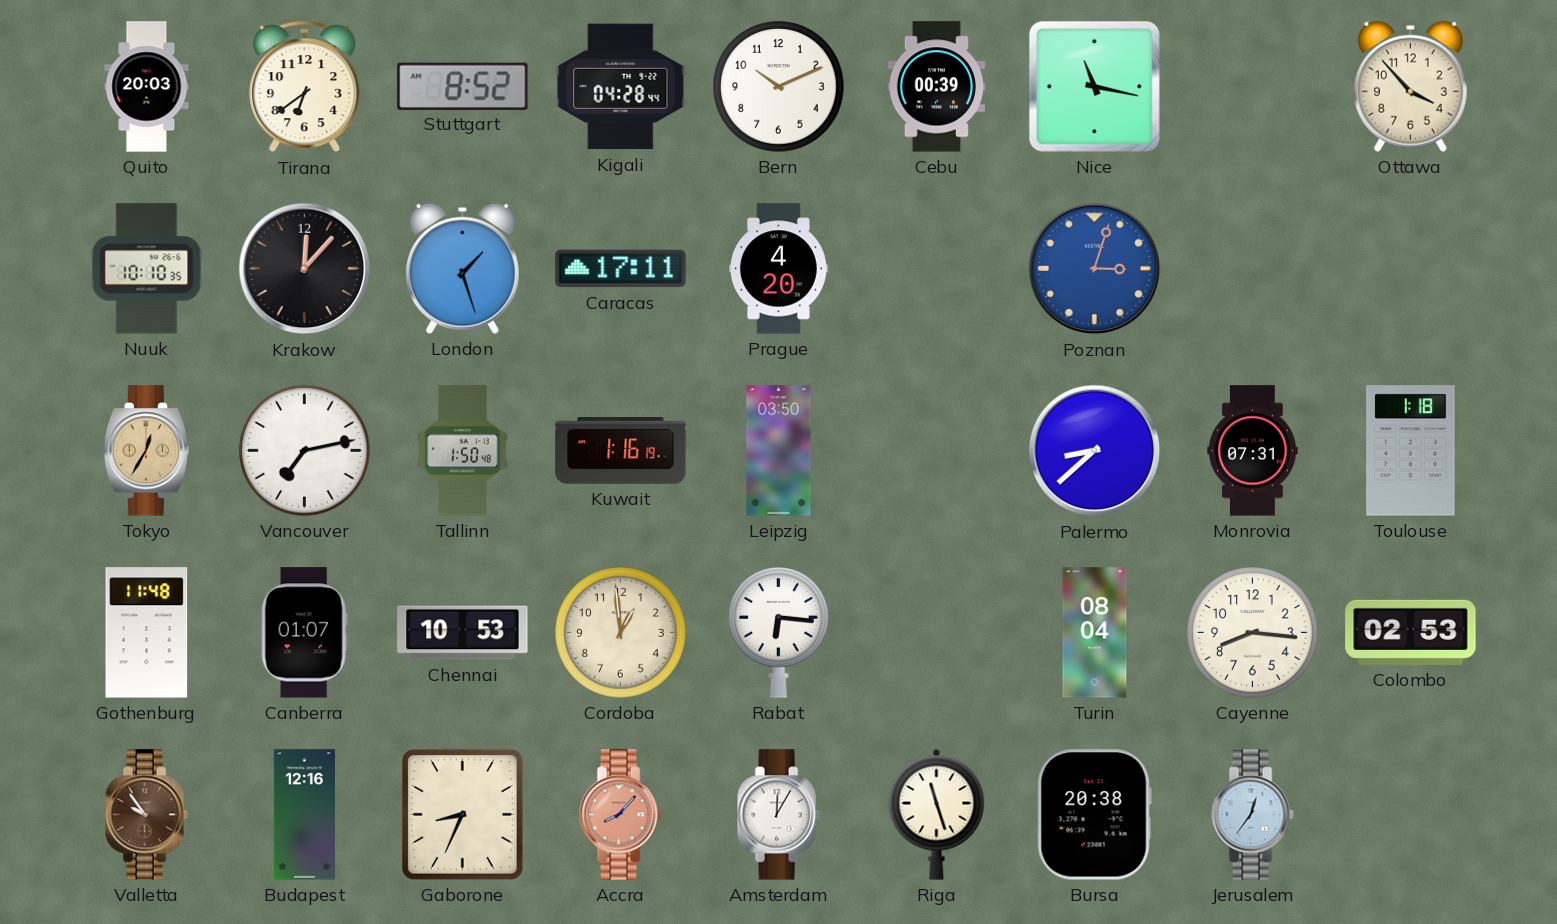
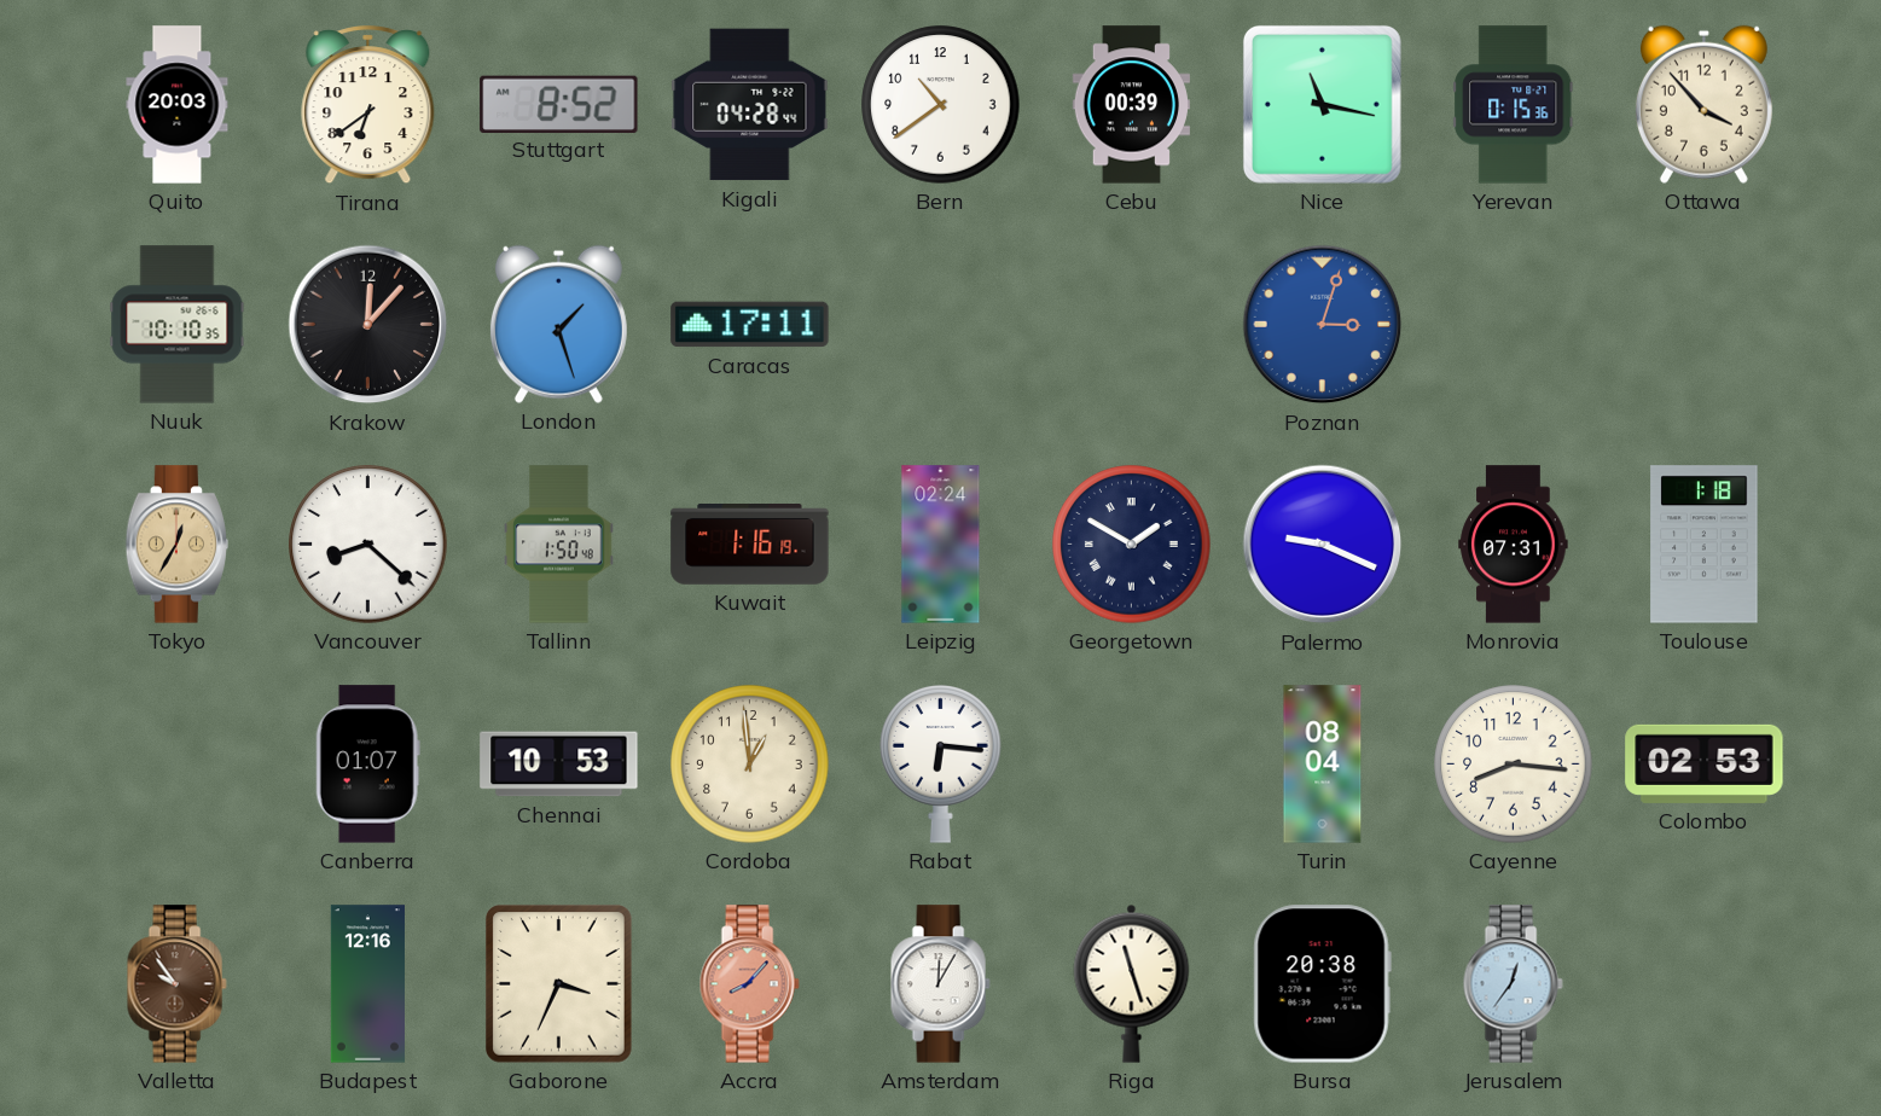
Bern: 10:11 -> 10:39 (941, 105)
Yerevan: none -> 0:15 (1514, 105)
Prague: 4:20 -> none (778, 269)
Vancouver: 7:13 -> 8:22 (368, 545)
Leipzig: 03:50 -> 02:24 (941, 545)
Georgetown: none -> 1:50 (1132, 545)
Palermo: 8:38 -> 9:19 (1323, 545)
Gothenburg: 11:48 -> none (147, 633)
Gaborone: 8:34 -> 3:34 (559, 984)
